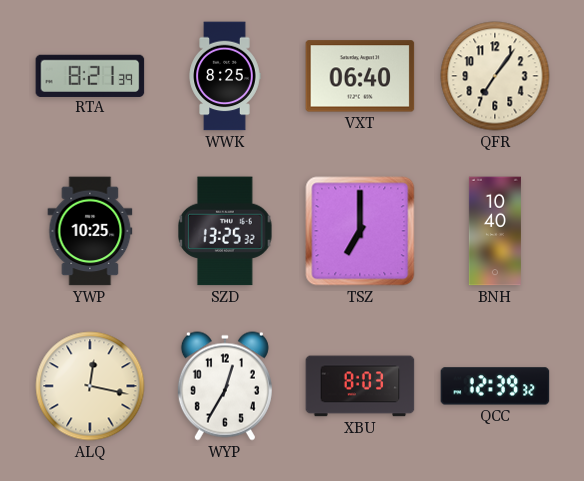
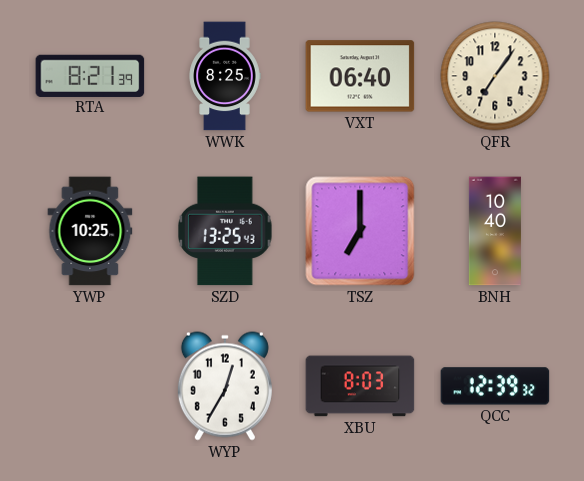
SZD: 13:25:32 -> 13:25:43 (226, 231)
ALQ: 12:17 -> none (90, 386)
